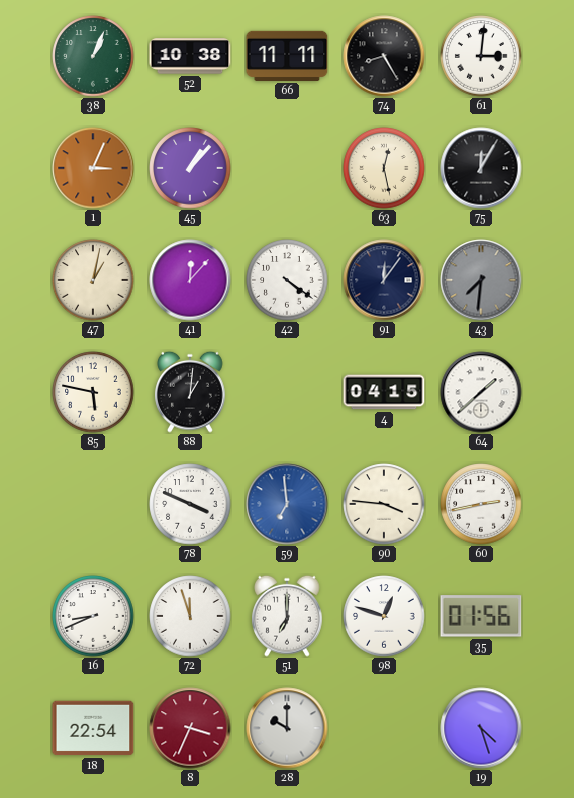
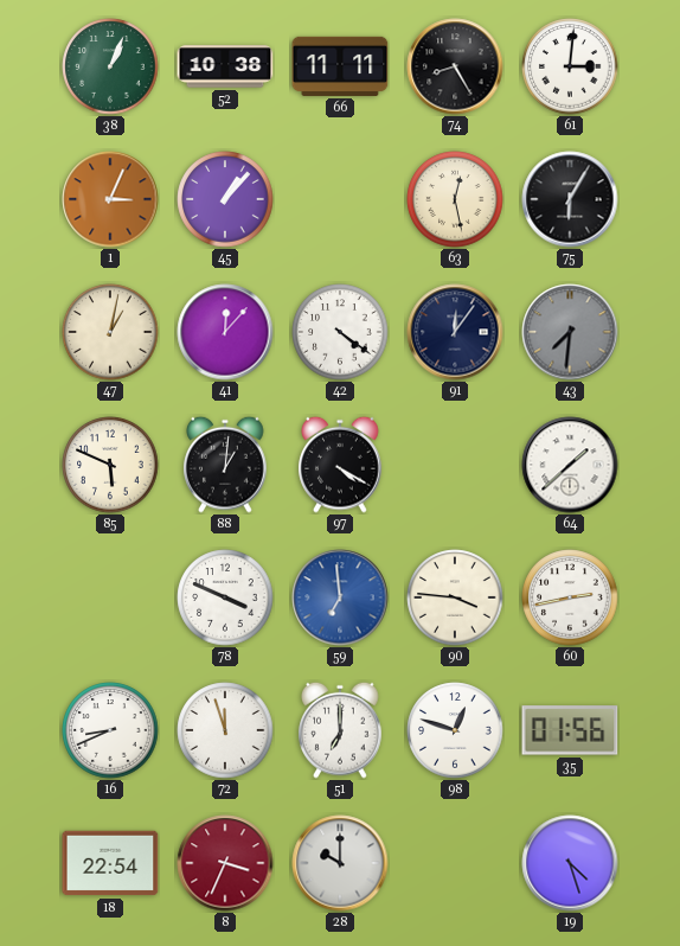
75: 12:05 -> 6:05 (570, 199)
85: 5:47 -> 5:49 (110, 465)
97: none -> 4:20 (340, 465)
4: 04:15 -> none (384, 392)
